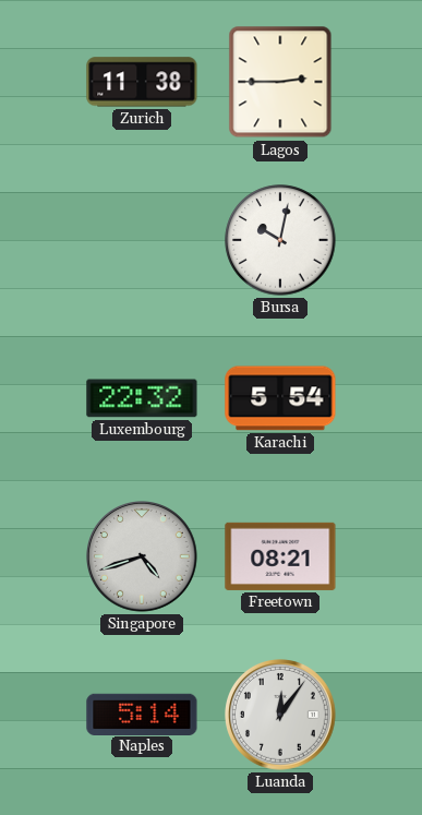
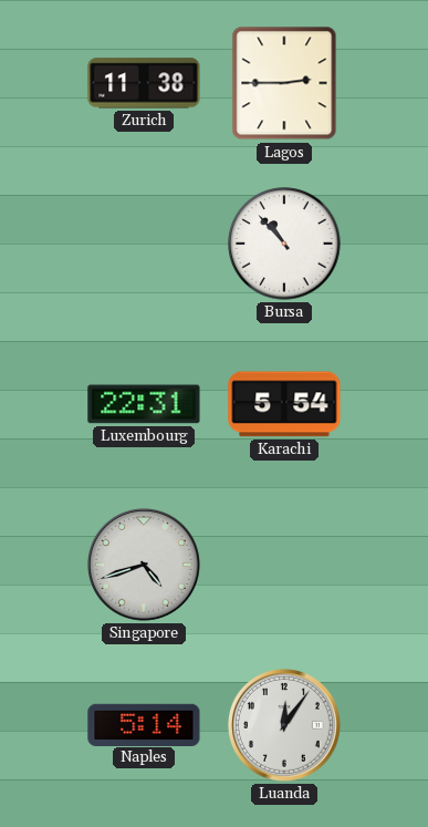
Bursa: 10:02 -> 10:53 (284, 244)
Luxembourg: 22:32 -> 22:31 (144, 404)
Freetown: 08:21 -> none (280, 556)
